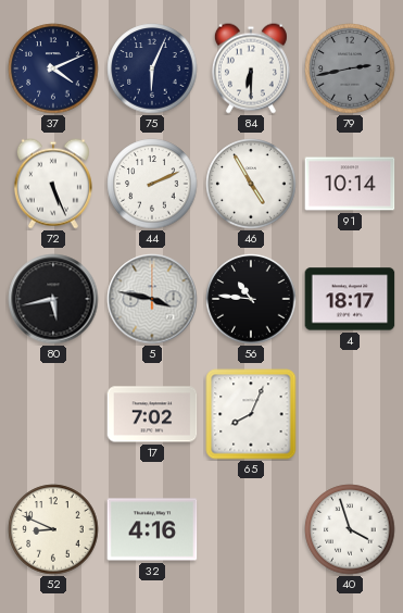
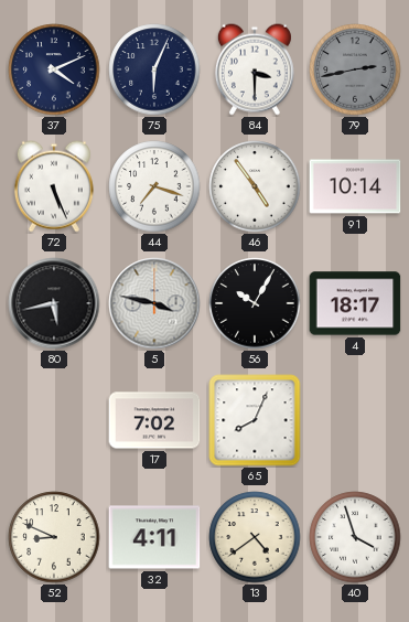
84: 6:30 -> 3:30 (255, 69)
44: 2:11 -> 7:18 (154, 186)
46: 4:55 -> 4:54 (255, 186)
56: 10:46 -> 10:05 (255, 303)
32: 4:16 -> 4:11 (154, 537)
13: none -> 4:39 (255, 537)
